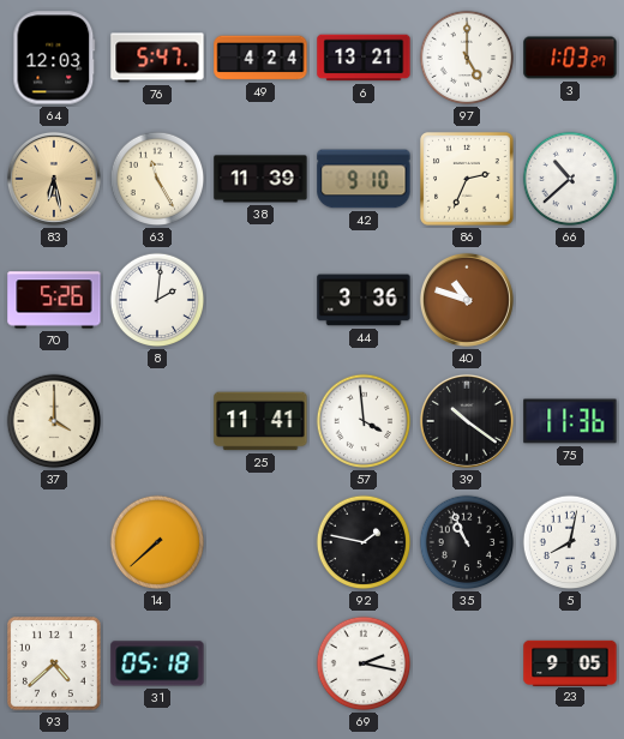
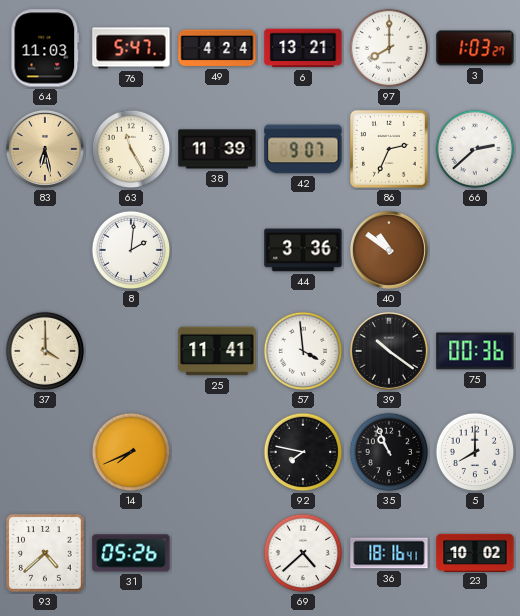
64: 12:03 -> 11:03 (45, 48)
97: 5:00 -> 8:00 (389, 48)
42: 9:10 -> 9:07 (303, 149)
66: 10:38 -> 2:38 (475, 149)
70: 5:26 -> none (54, 300)
40: 10:48 -> 10:51 (389, 250)
75: 11:36 -> 00:36 (475, 351)
14: 7:38 -> 7:41 (131, 452)
92: 1:47 -> 7:47 (303, 452)
5: 8:02 -> 8:00 (475, 452)
31: 05:18 -> 05:26 (131, 553)
69: 2:17 -> 4:38 (303, 553)
36: none -> 18:16 (389, 553)
23: 9:05 -> 10:02 (475, 552)
